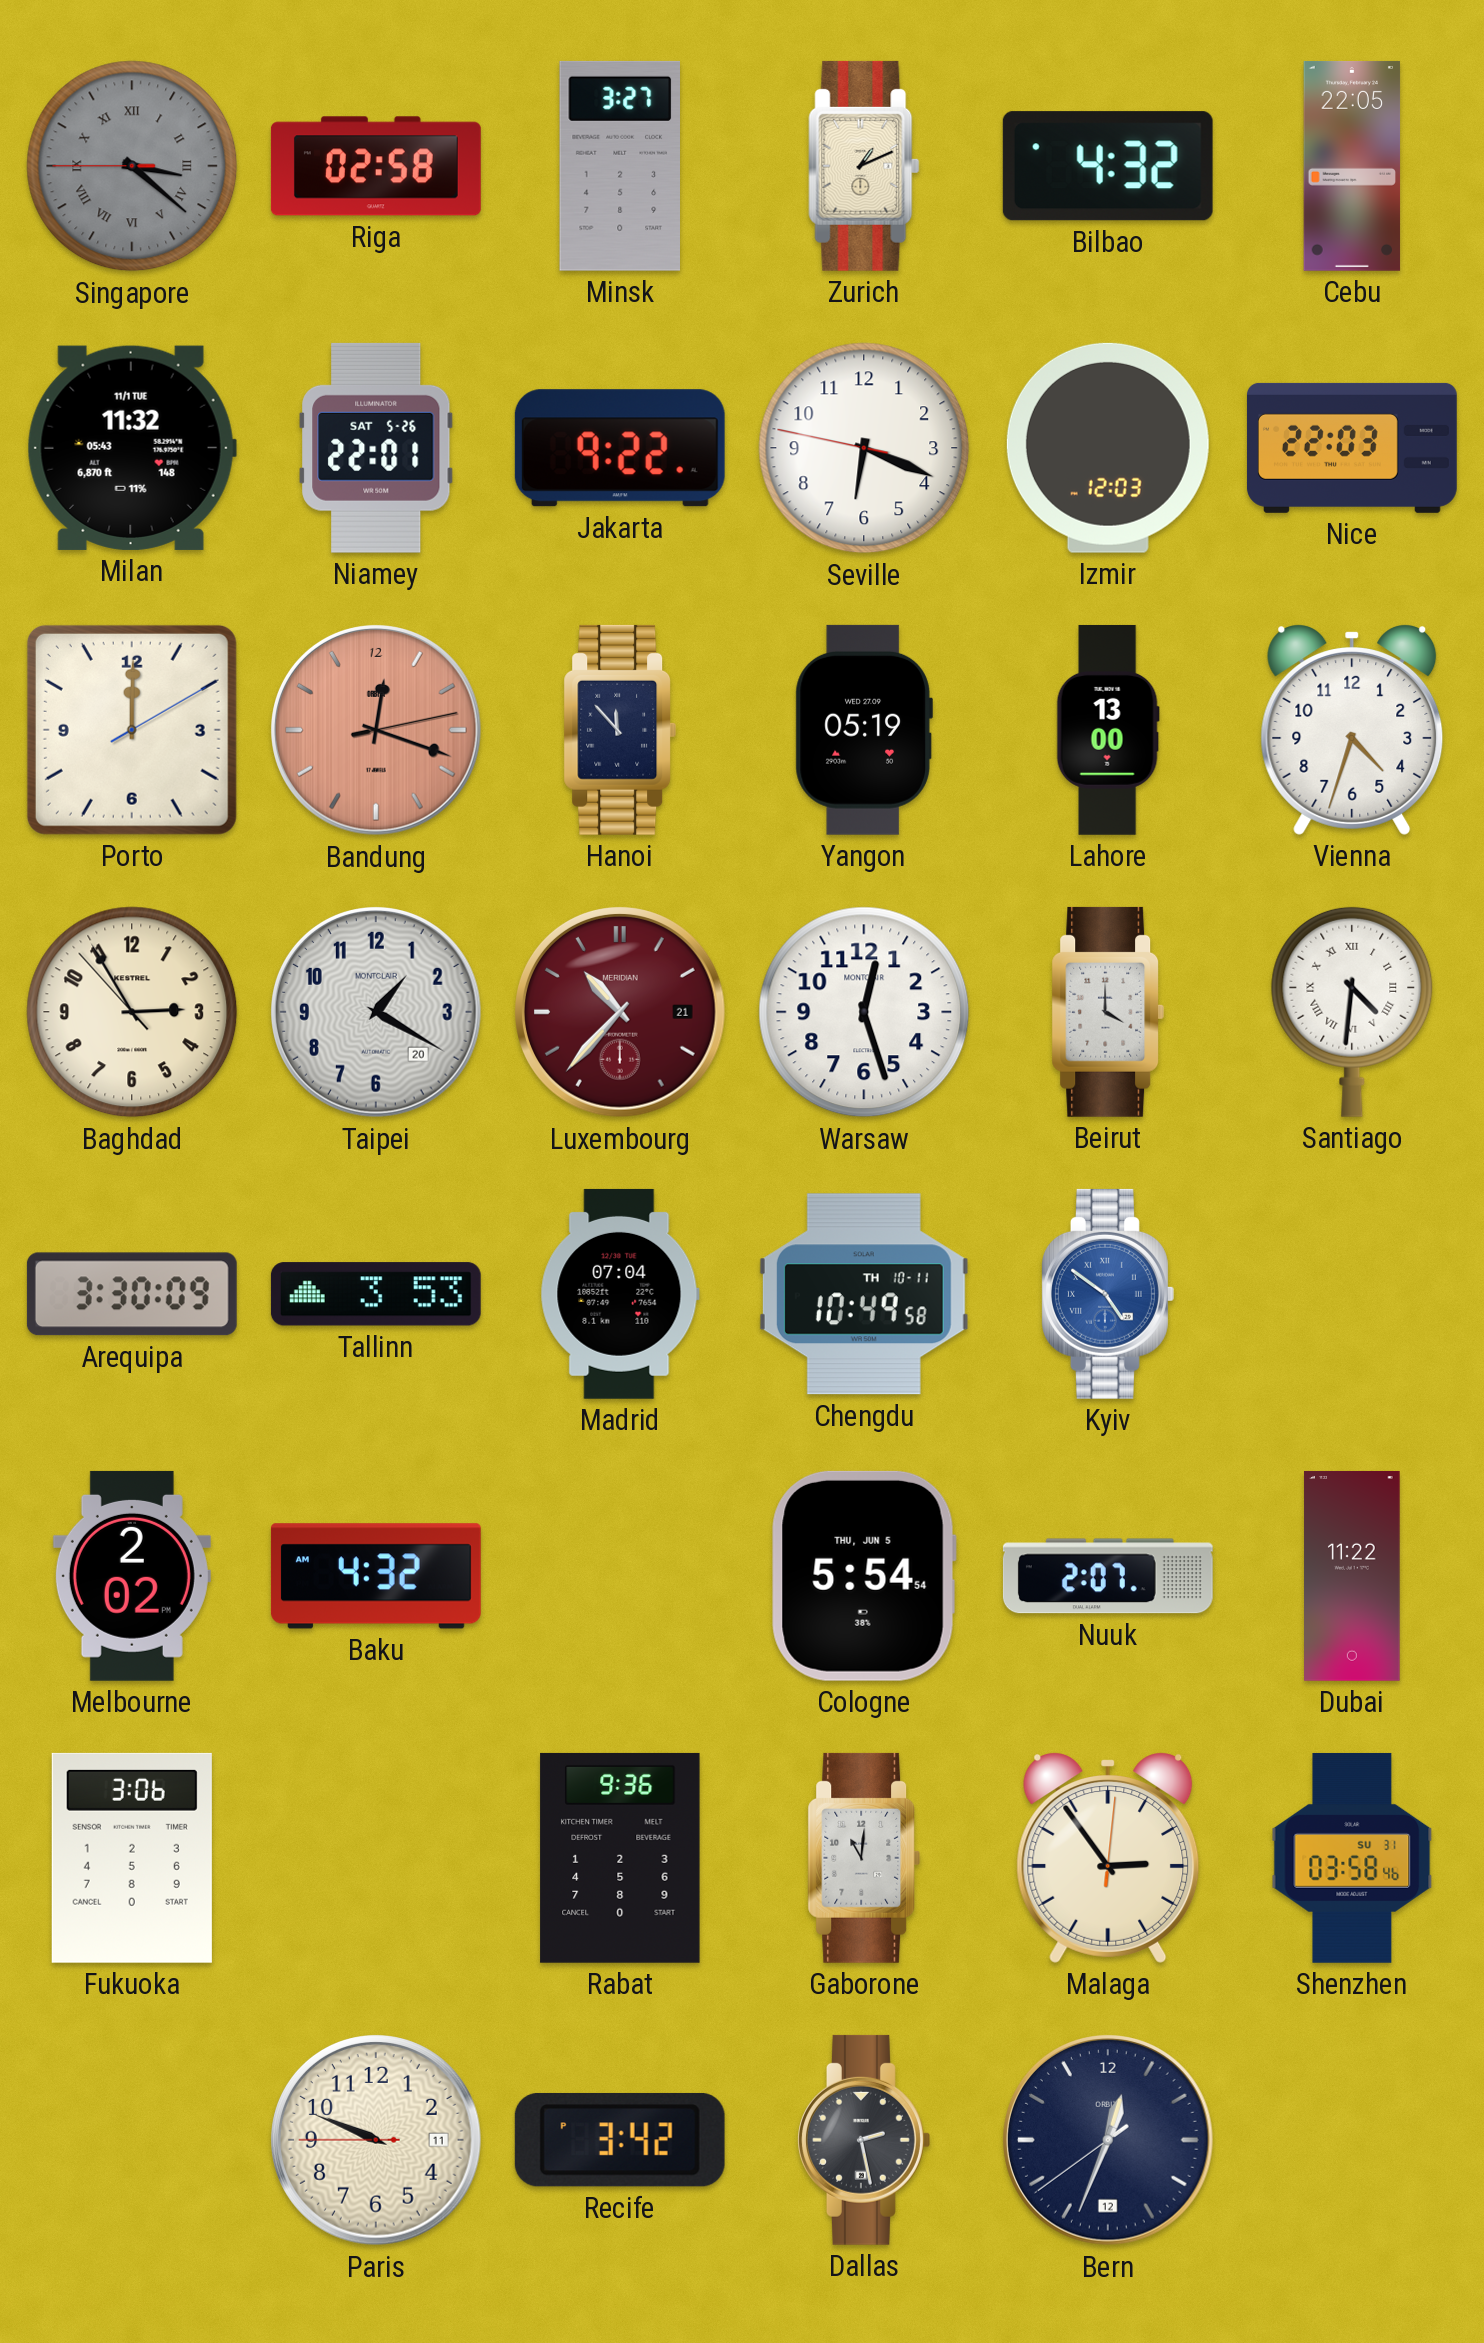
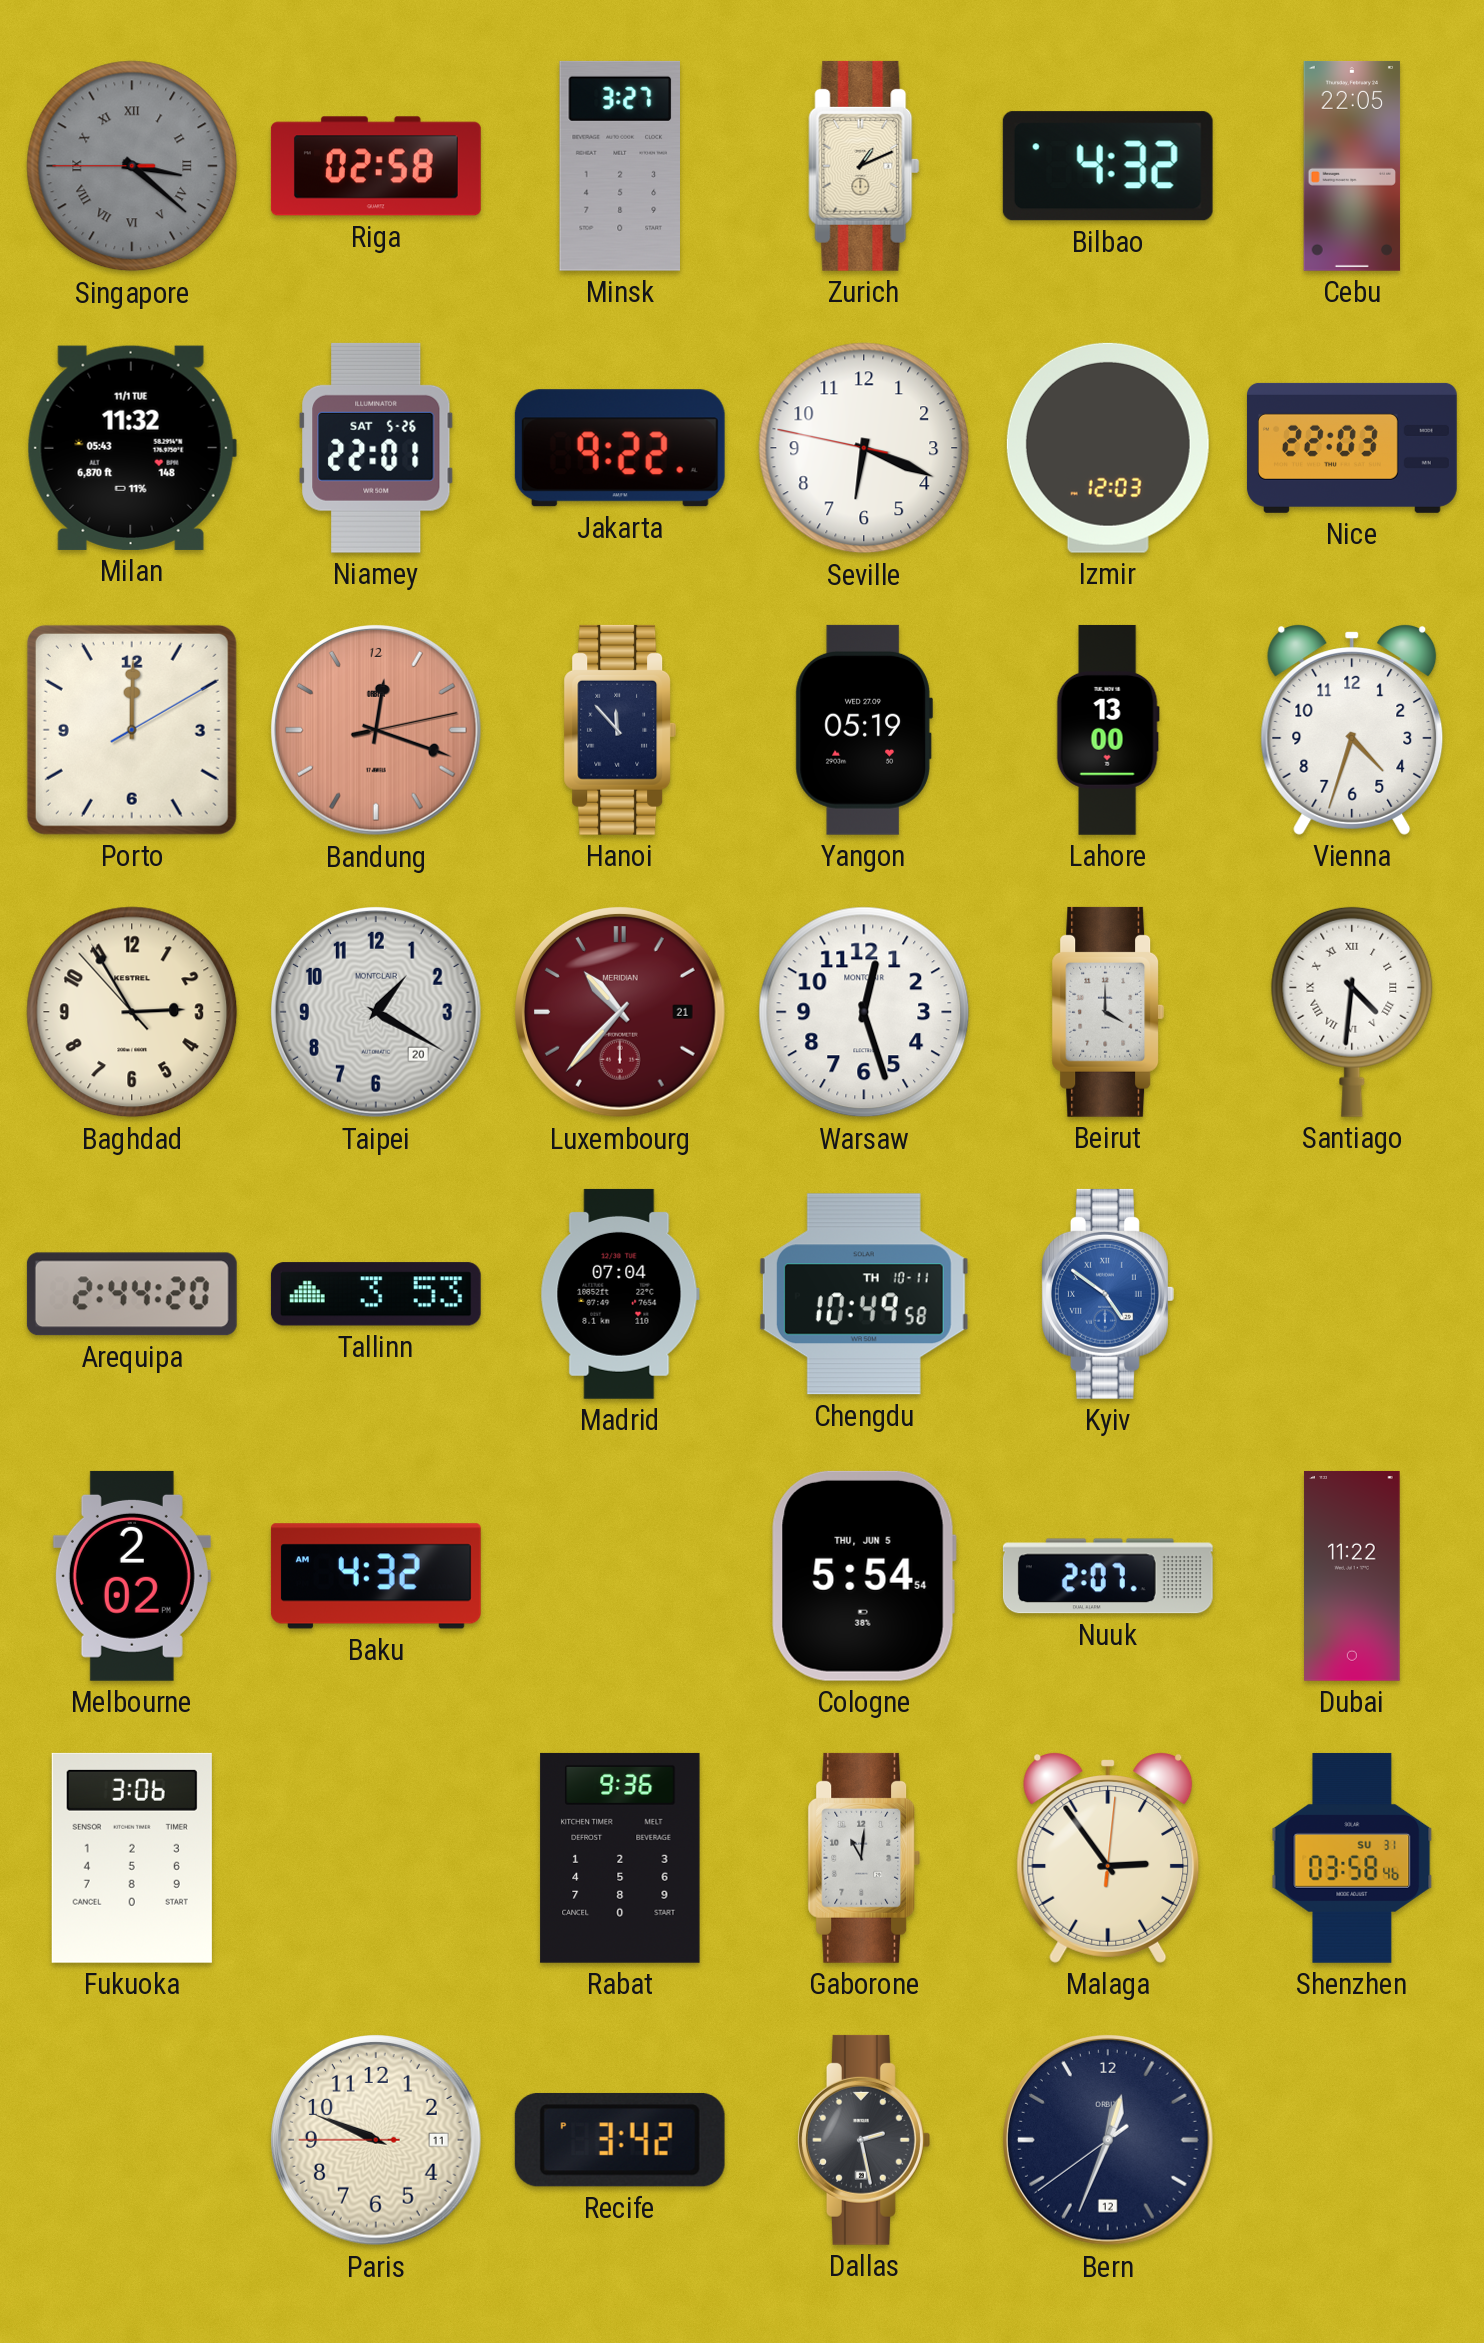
Arequipa: 3:30 -> 2:44 (132, 1294)
